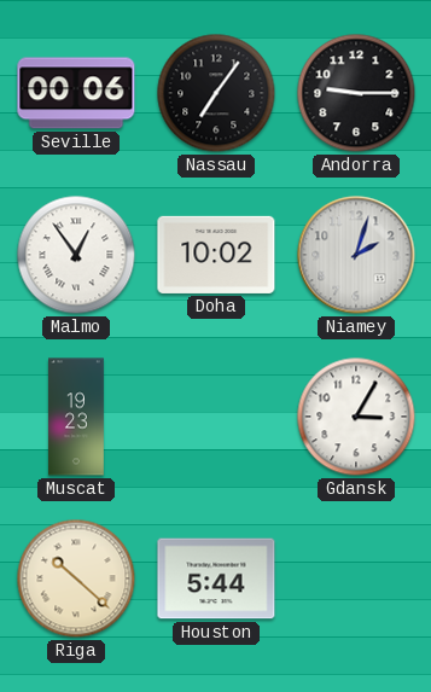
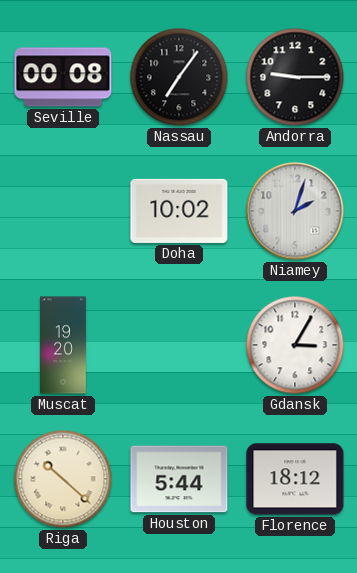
Seville: 00:06 -> 00:08 (63, 77)
Malmo: 12:54 -> none (76, 255)
Muscat: 19:23 -> 19:20 (64, 345)
Florence: none -> 18:12 (295, 479)
